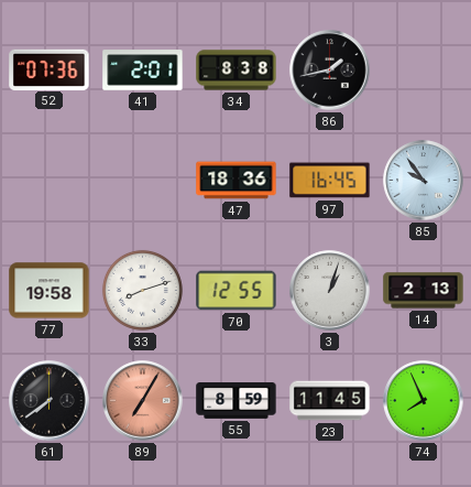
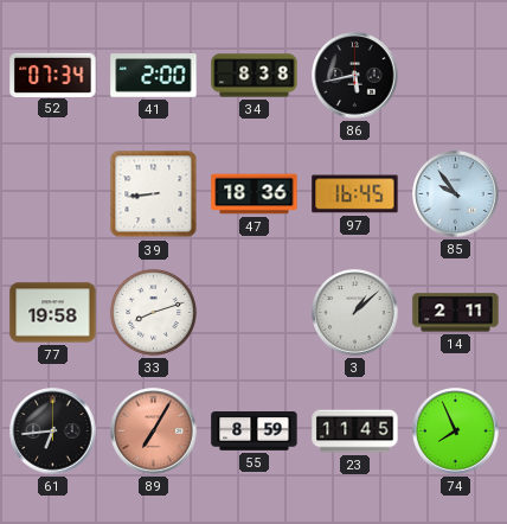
52: 07:36 -> 07:34 (53, 75)
41: 2:01 -> 2:00 (154, 76)
86: 1:43 -> 5:43 (355, 76)
39: none -> 8:44 (154, 194)
70: 12:55 -> none (237, 291)
3: 1:03 -> 1:08 (355, 313)
14: 2:13 -> 2:11 (456, 313)
61: 7:39 -> 6:44 (53, 432)
